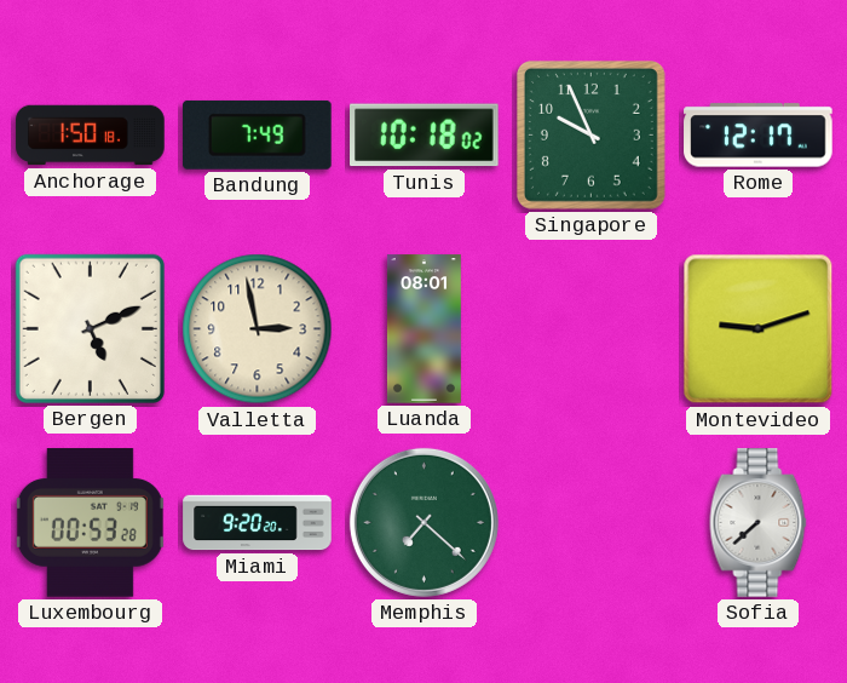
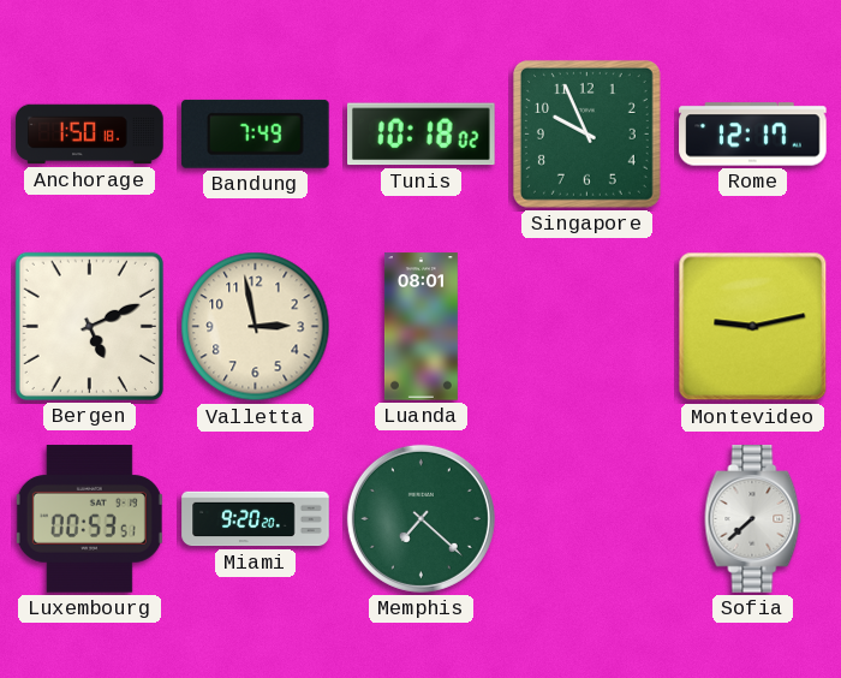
Montevideo: 9:12 -> 9:13 (753, 327)
Luxembourg: 00:53:28 -> 00:53:51 (89, 519)
